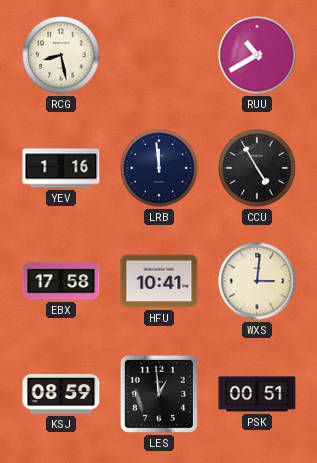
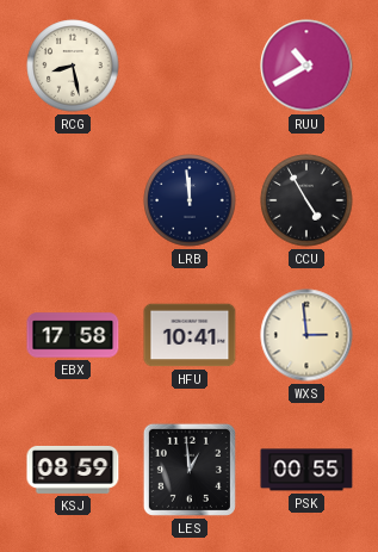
YEV: 1:16 -> none (61, 168)
WXS: 3:01 -> 2:59 (306, 335)
PSK: 00:51 -> 00:55 (306, 470)
